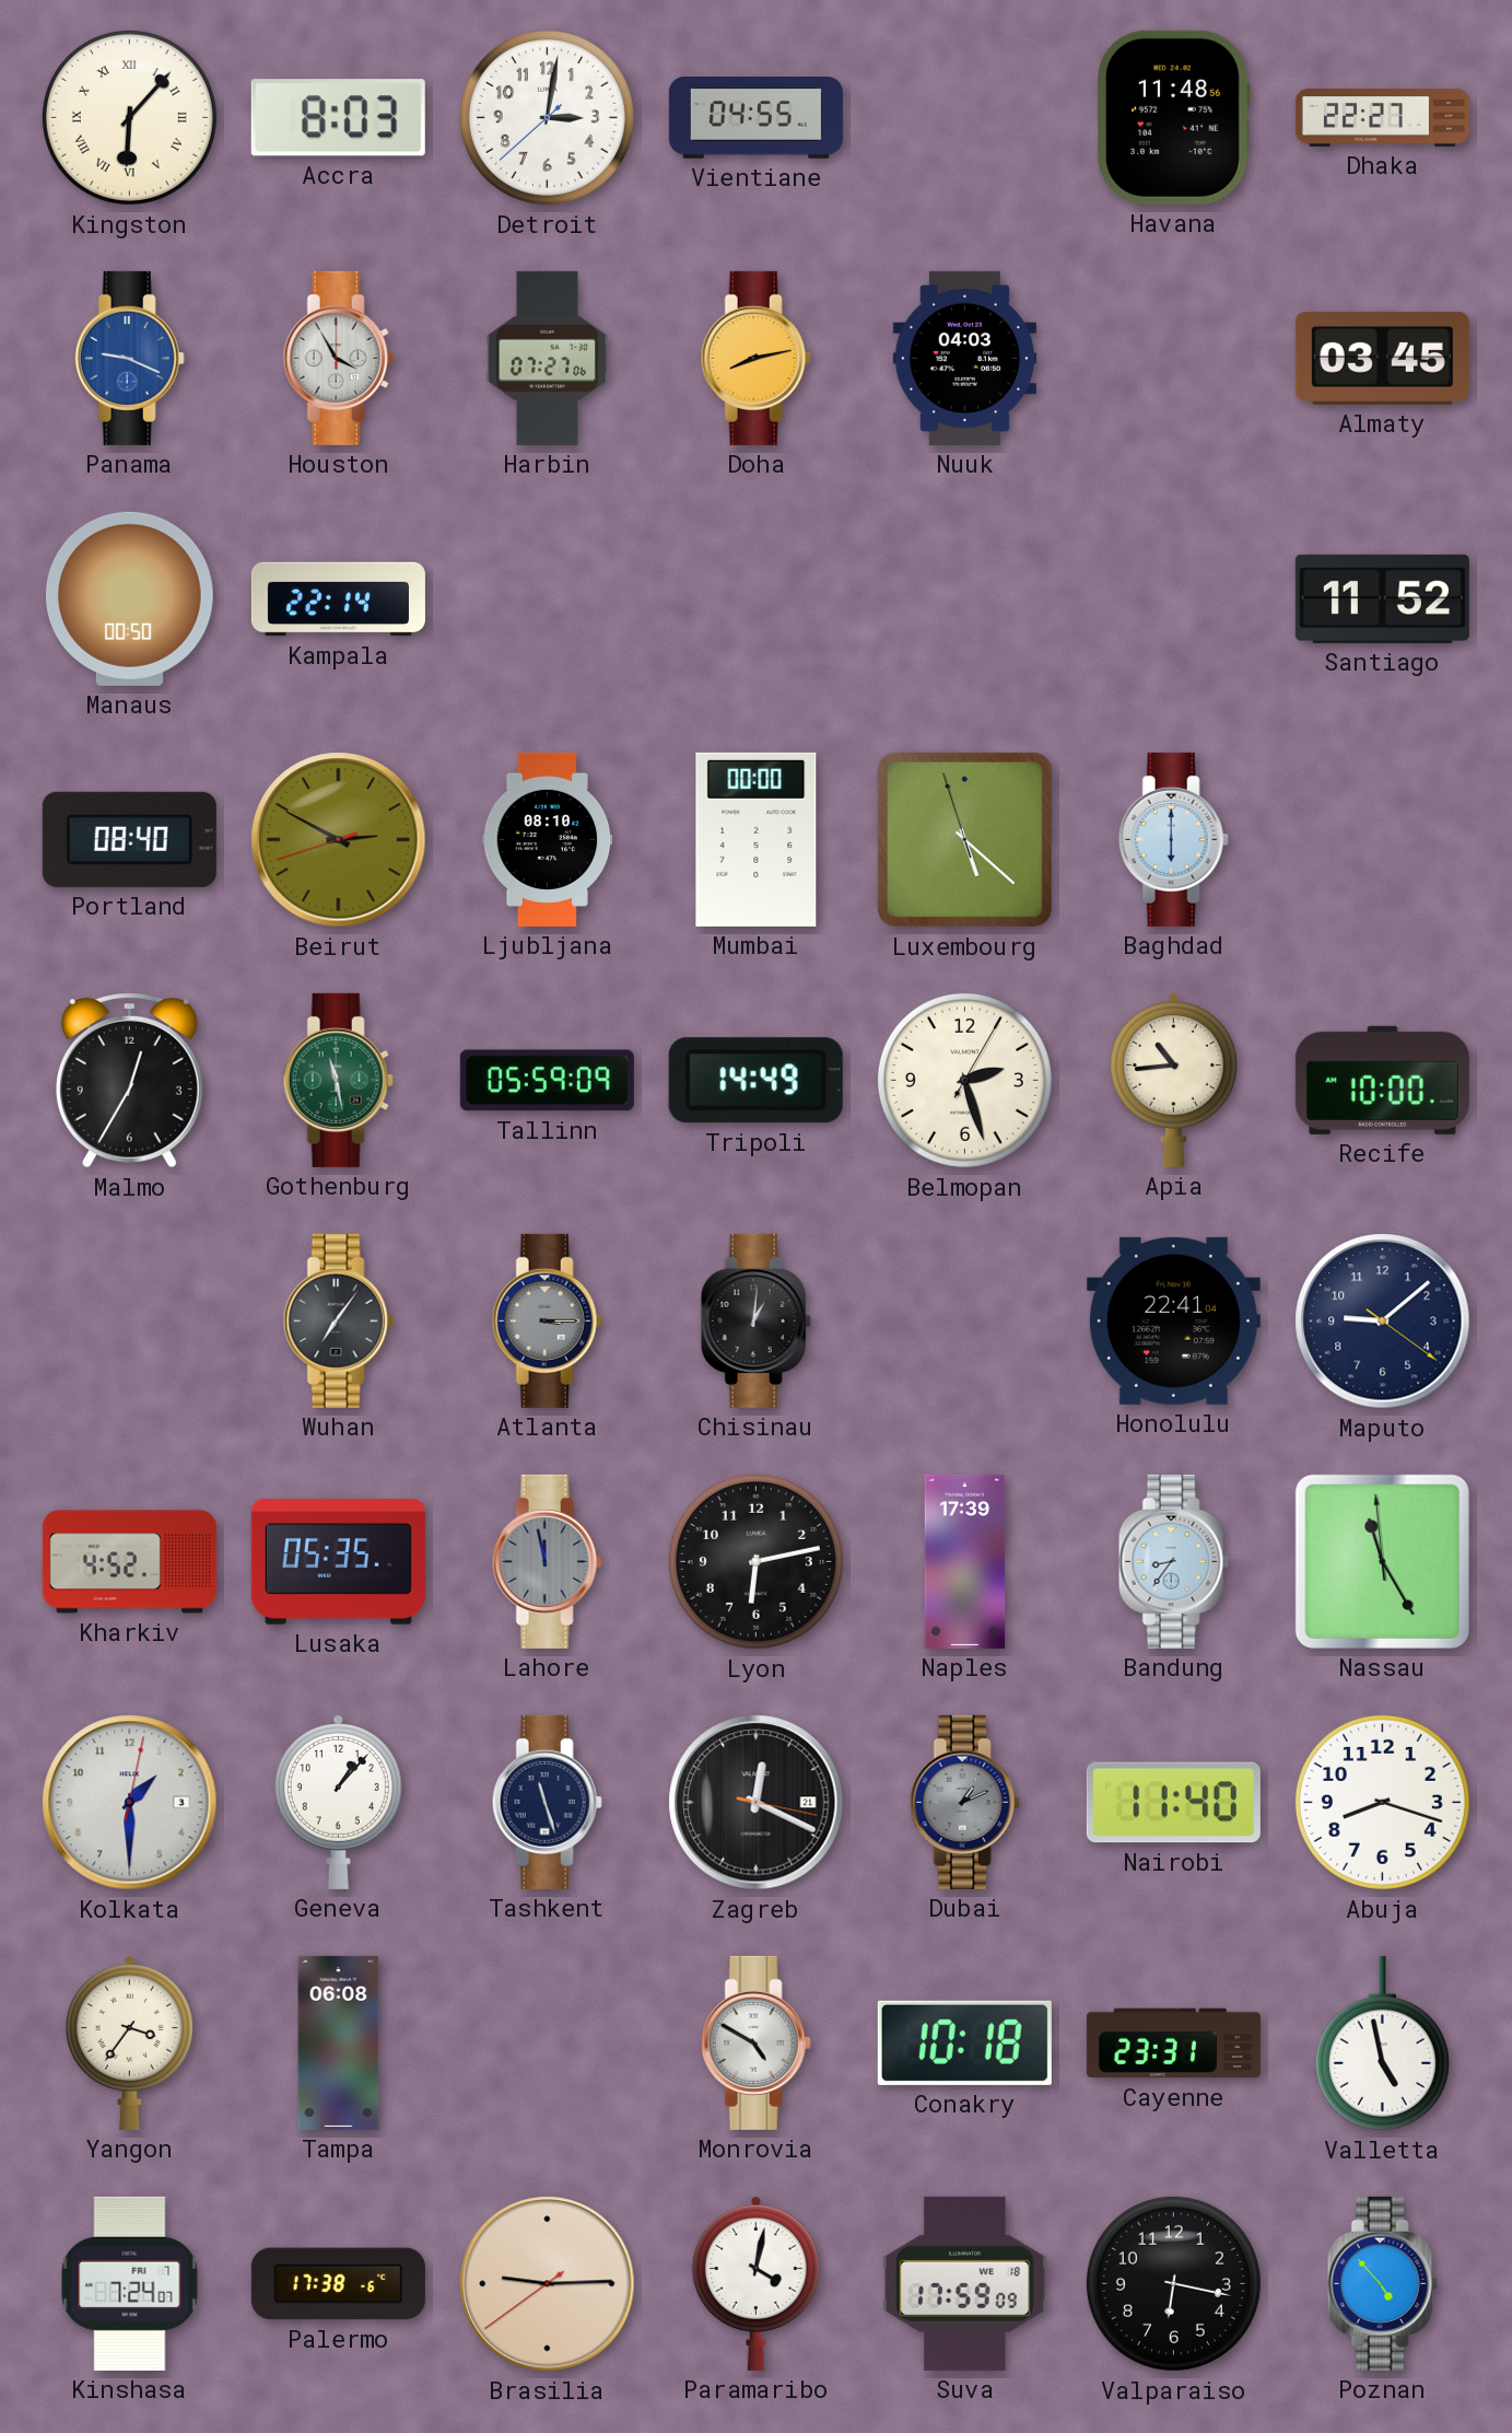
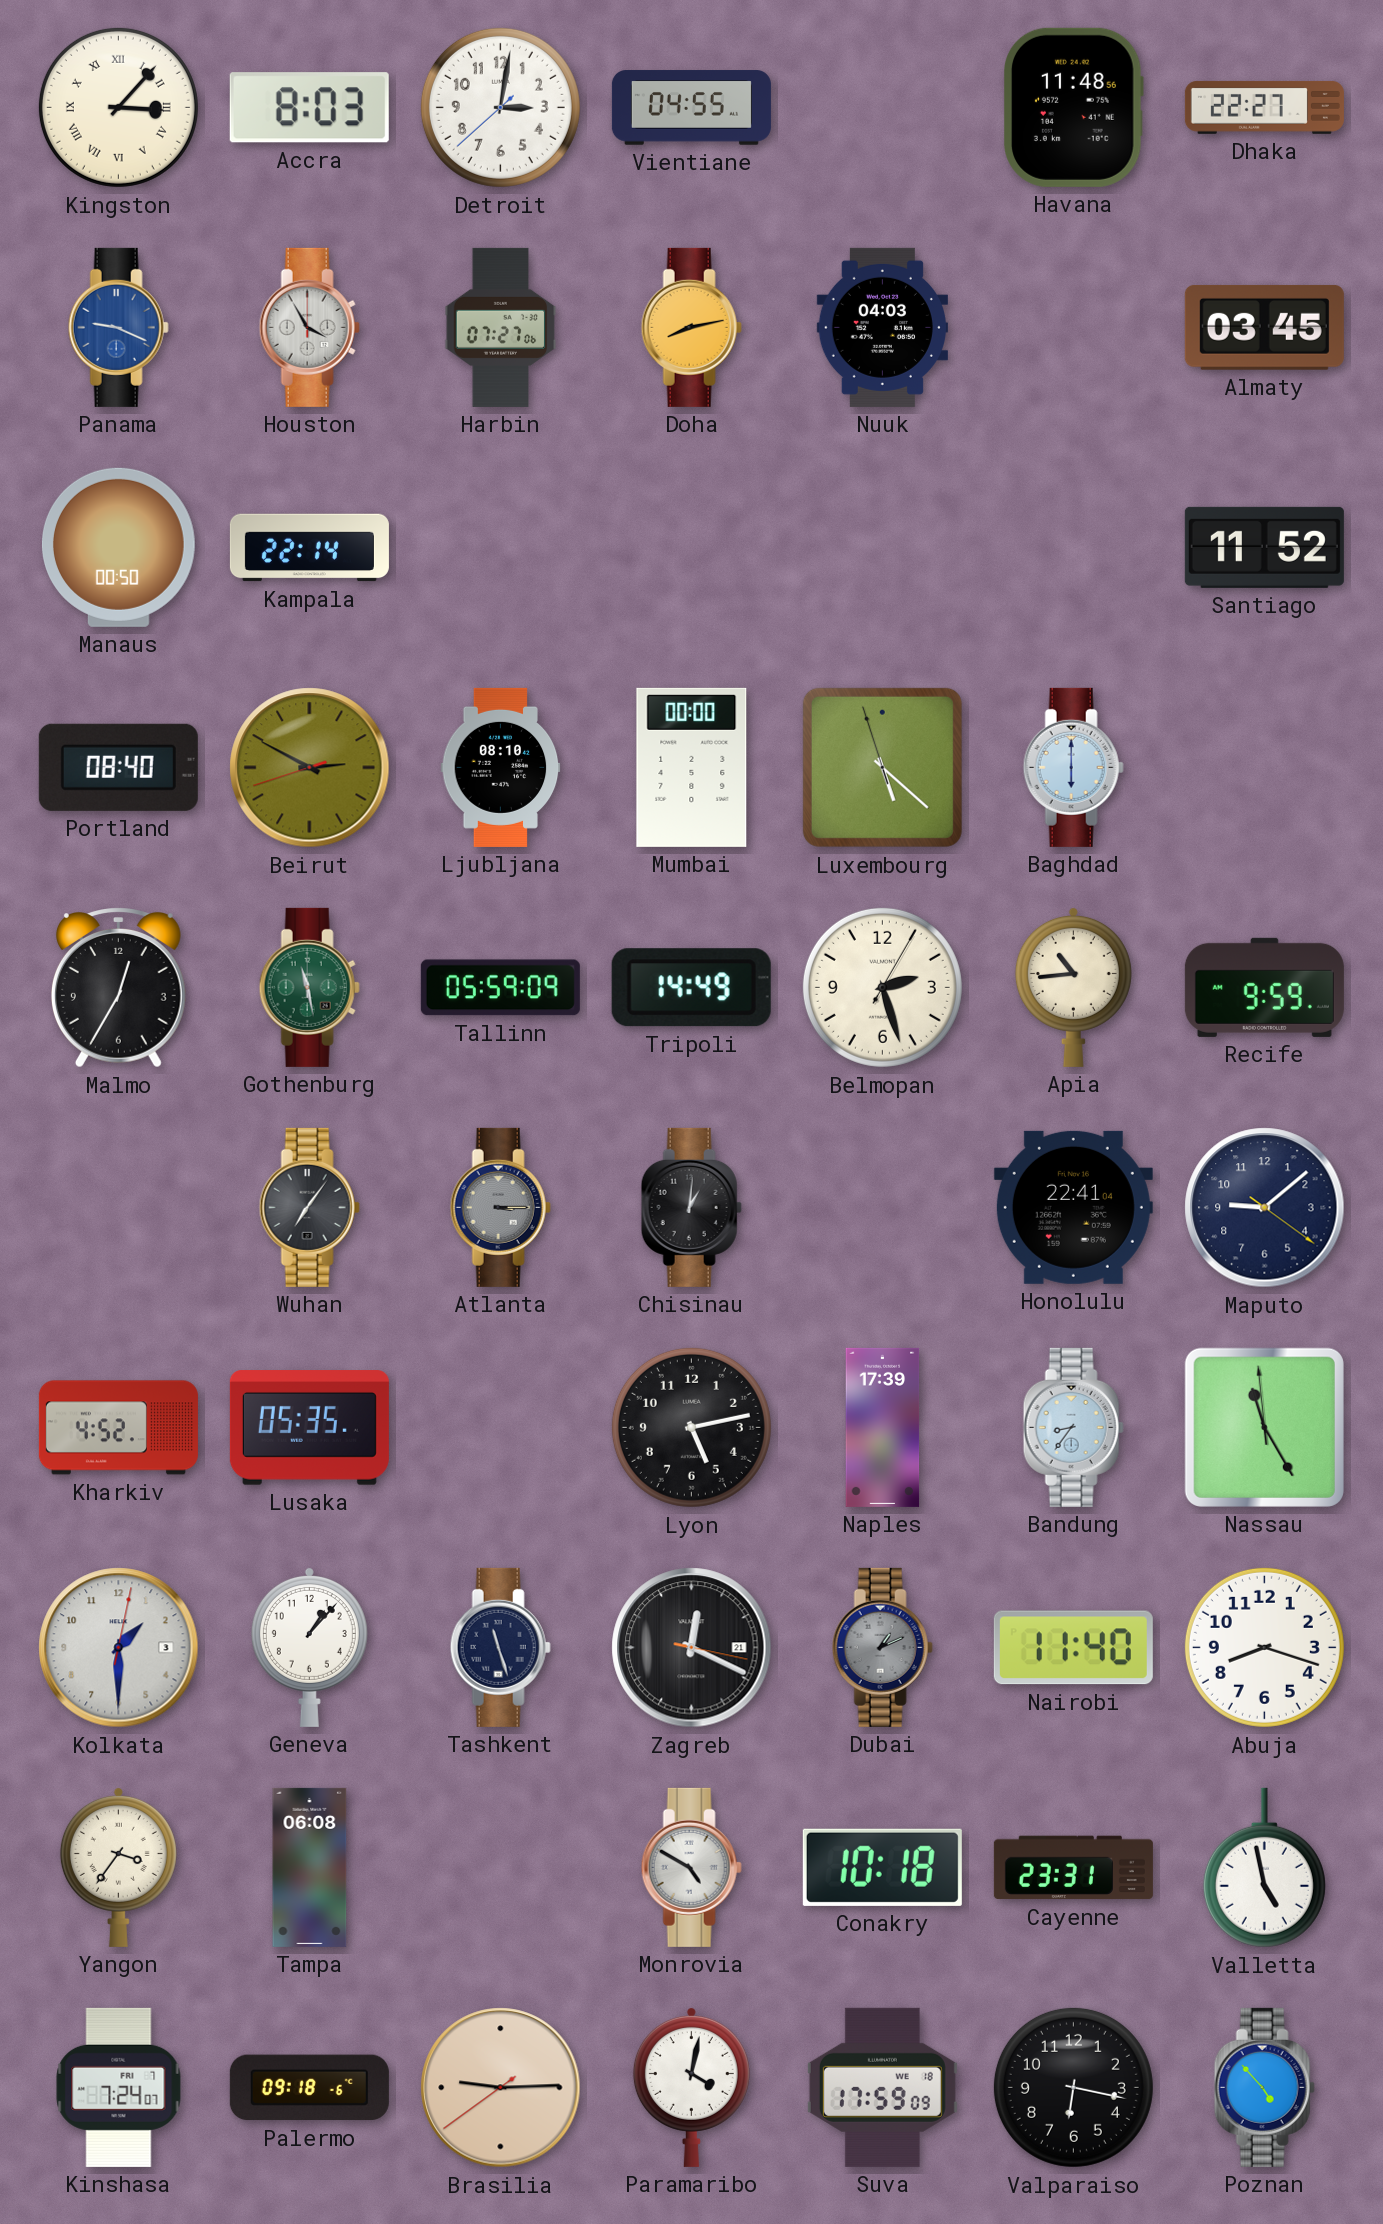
Kingston: 6:07 -> 3:07 (118, 107)
Recife: 10:00 -> 9:59 (1264, 987)
Lahore: 11:58 -> none (547, 1561)
Lyon: 6:13 -> 5:13 (691, 1427)
Palermo: 17:38 -> 09:18 (309, 2088)
